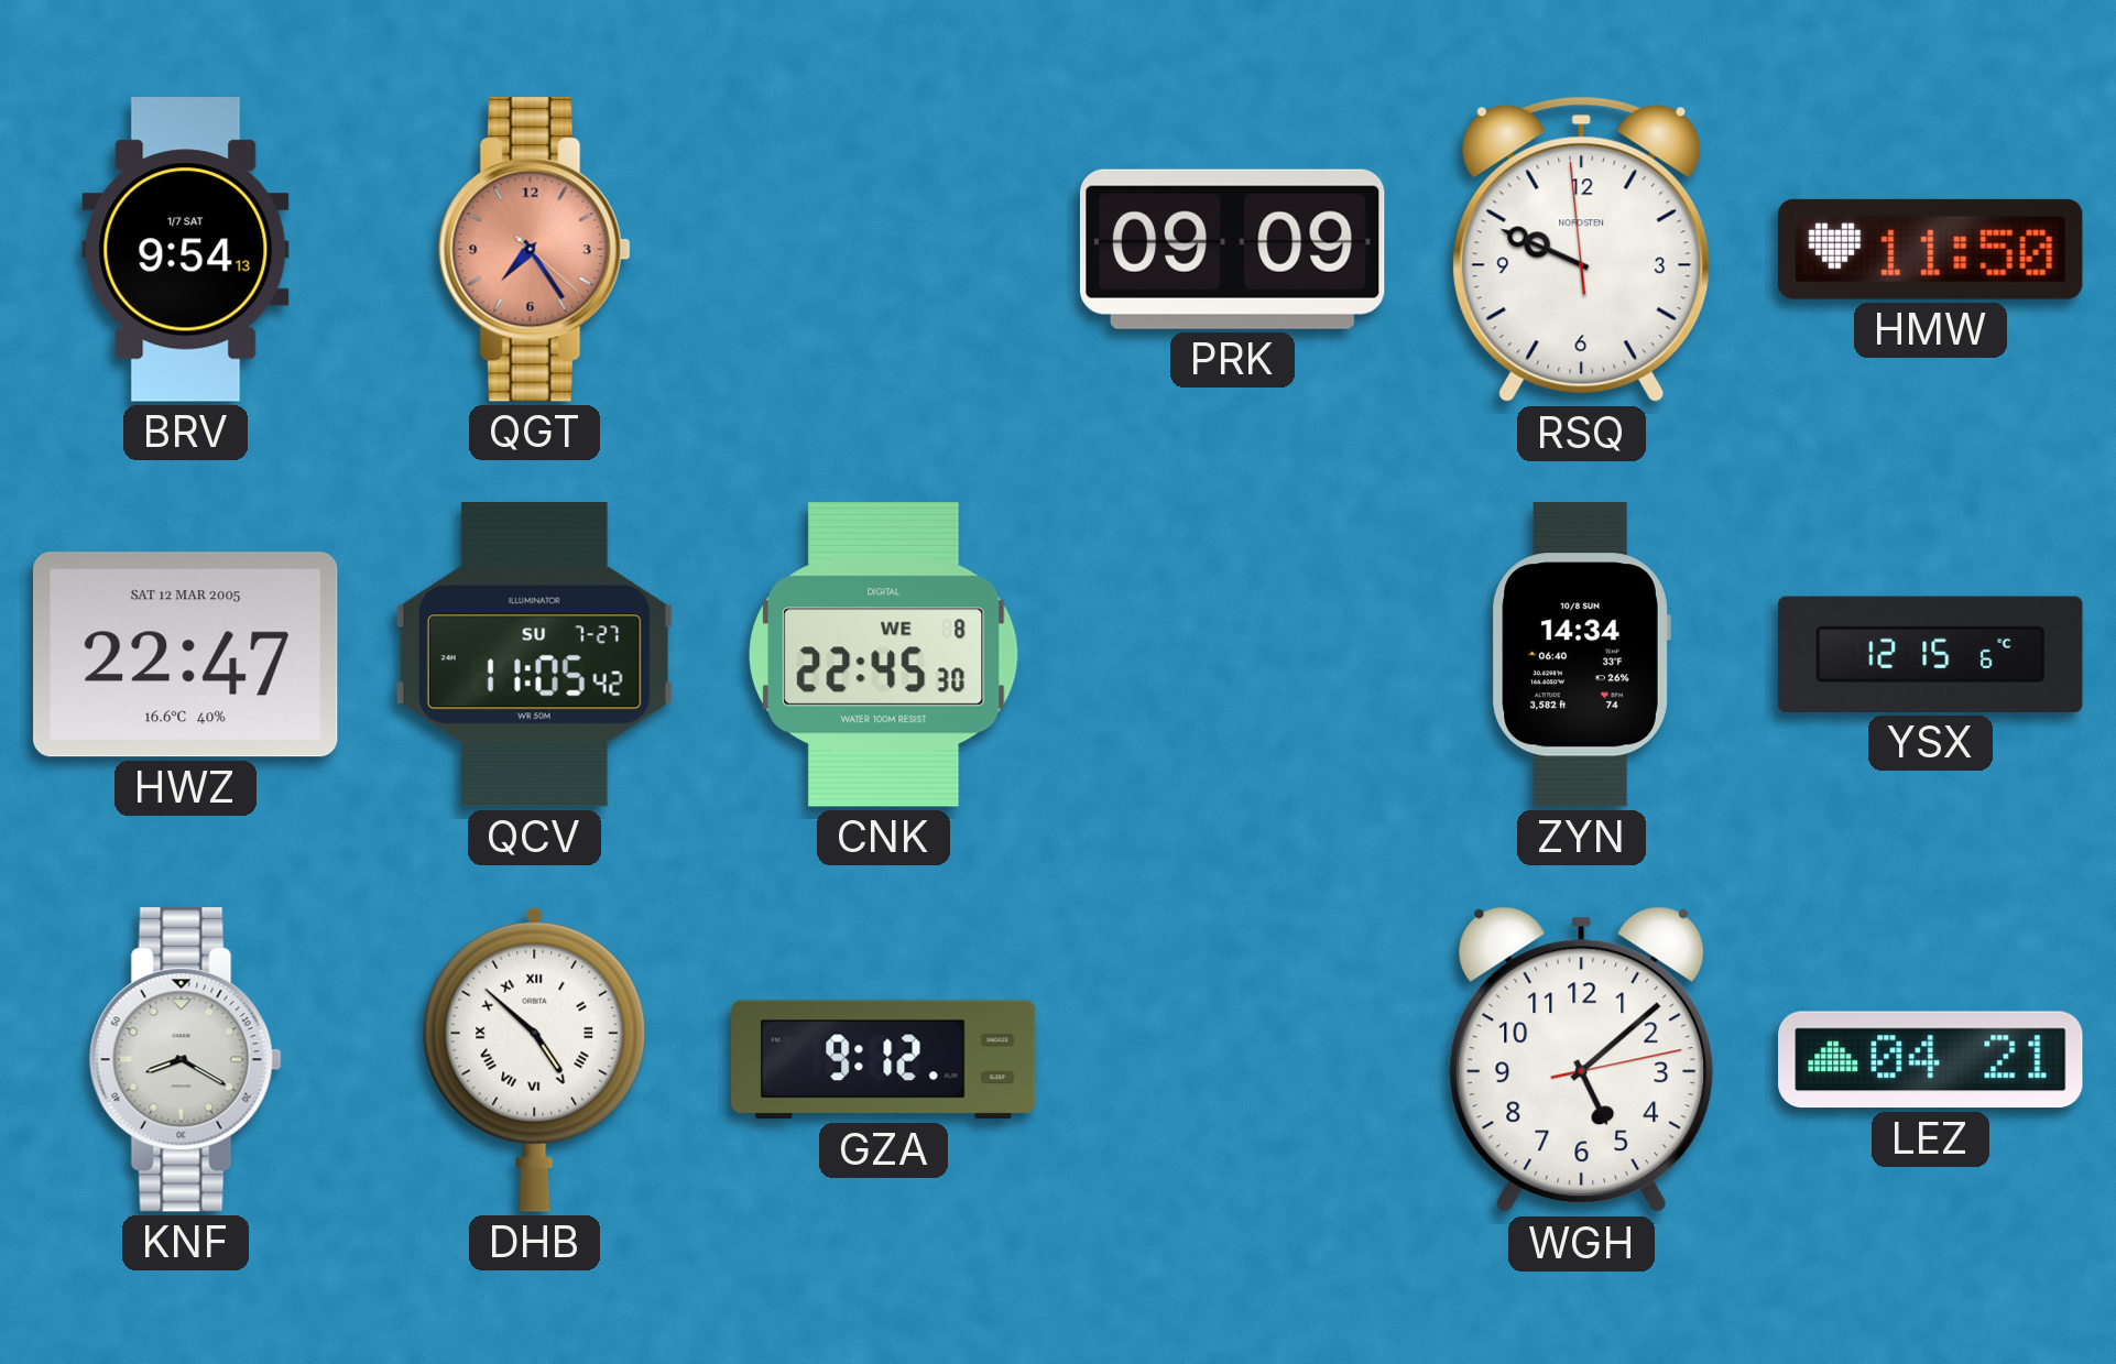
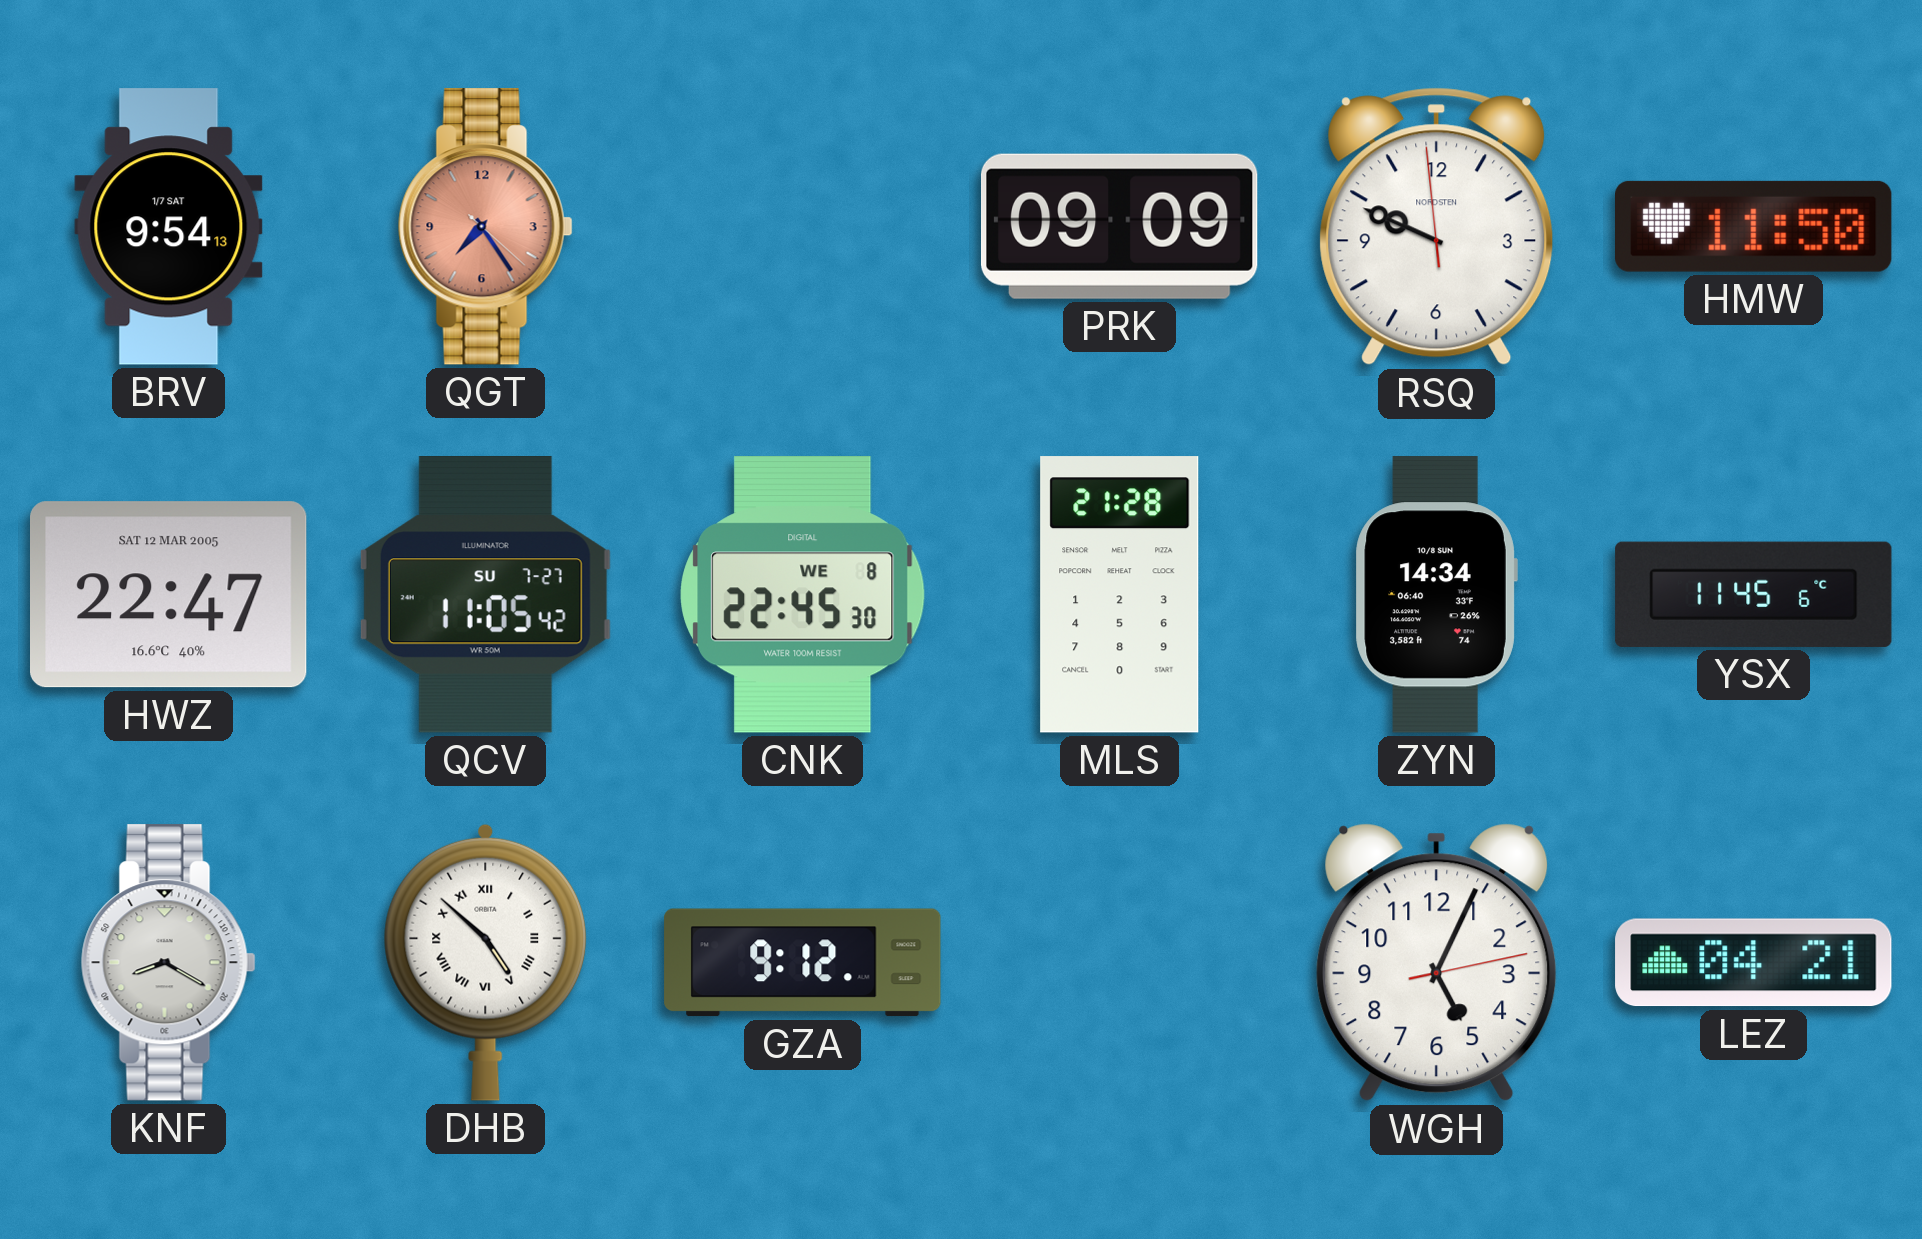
MLS: none -> 21:28 (1120, 595)
YSX: 12:15 -> 11:45 (1754, 594)
WGH: 5:08 -> 5:04 (1437, 963)
